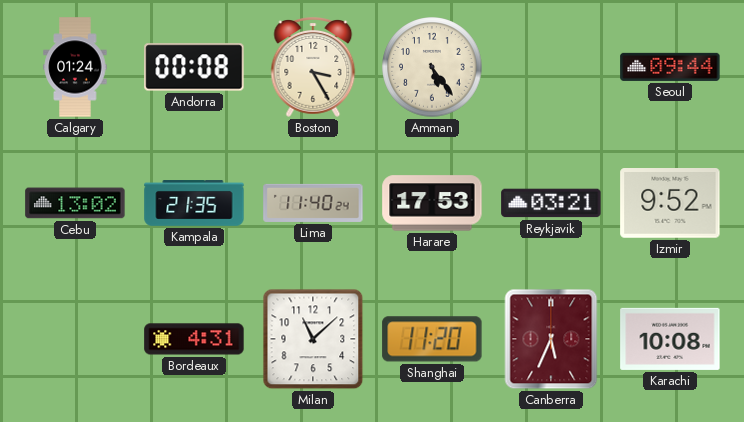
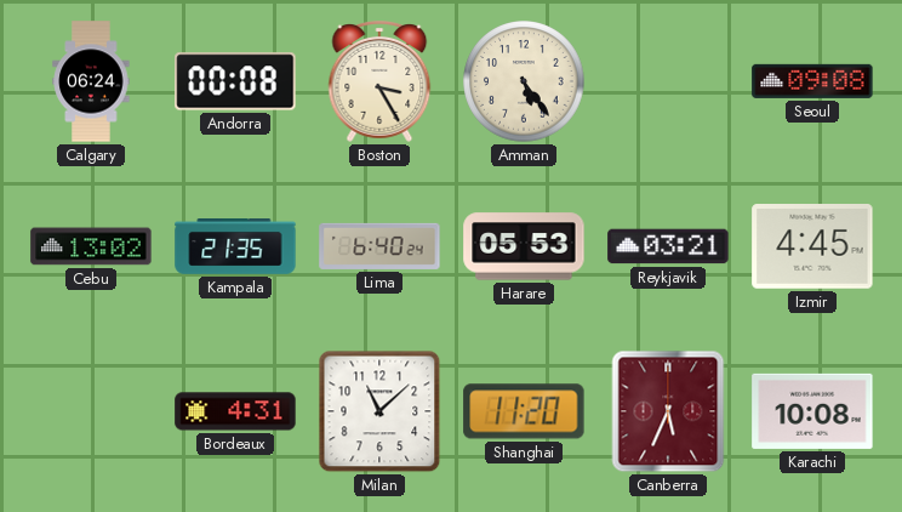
Calgary: 01:24 -> 06:24 (91, 81)
Seoul: 09:44 -> 09:08 (812, 81)
Lima: 11:40 -> 6:40 (379, 246)
Harare: 17:53 -> 05:53 (524, 246)
Izmir: 9:52 -> 4:45 (812, 248)
